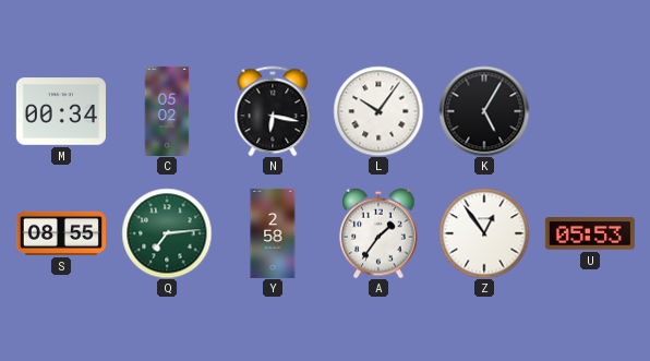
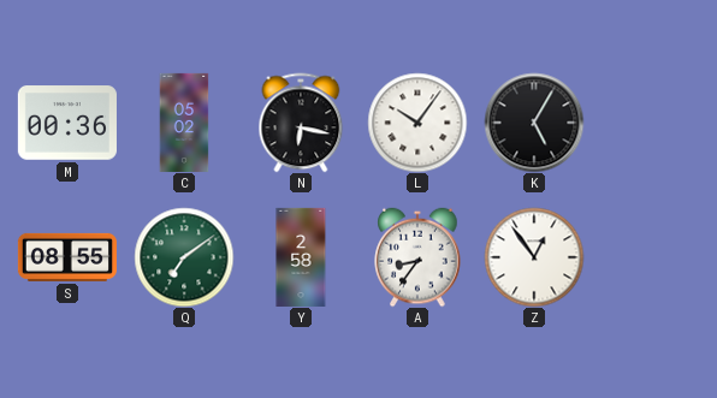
M: 00:34 -> 00:36 (67, 123)
Q: 7:14 -> 7:09 (184, 257)
A: 1:36 -> 8:36 (417, 257)
U: 05:53 -> none (590, 233)
